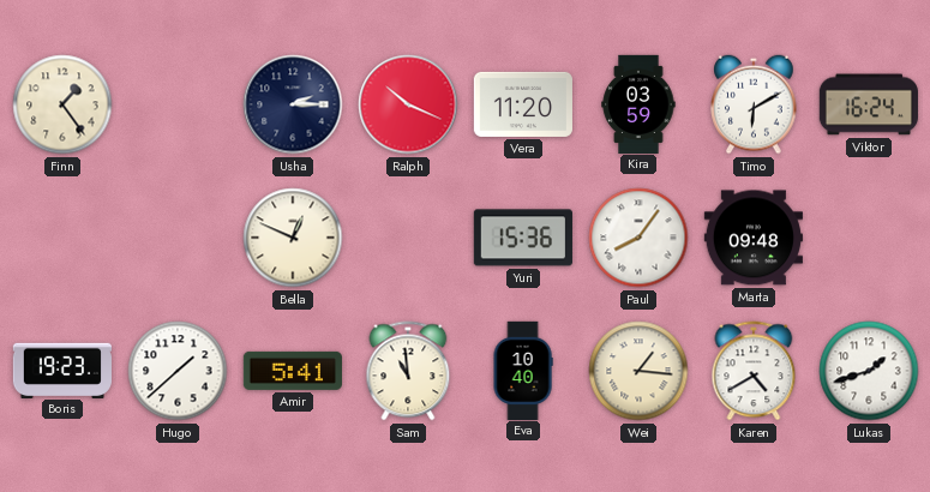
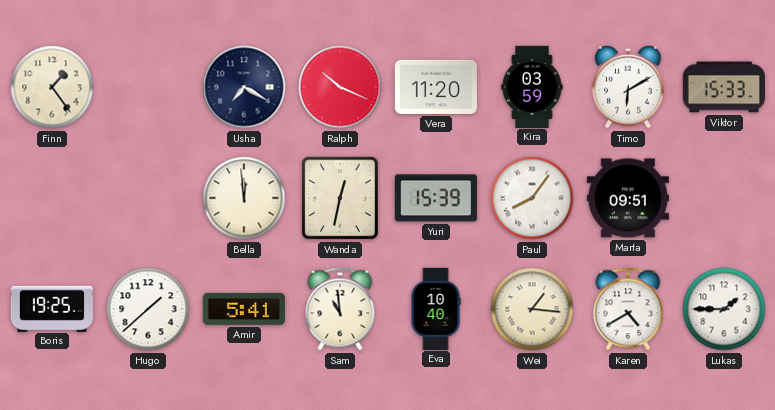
Usha: 2:15 -> 7:20 (244, 87)
Viktor: 16:24 -> 15:33 (724, 87)
Bella: 12:49 -> 11:59 (244, 198)
Wanda: none -> 12:32 (340, 198)
Yuri: 15:36 -> 15:39 (436, 198)
Marta: 09:48 -> 09:51 (628, 198)
Boris: 19:23 -> 19:25 (52, 308)
Lukas: 1:42 -> 1:45 (724, 309)
